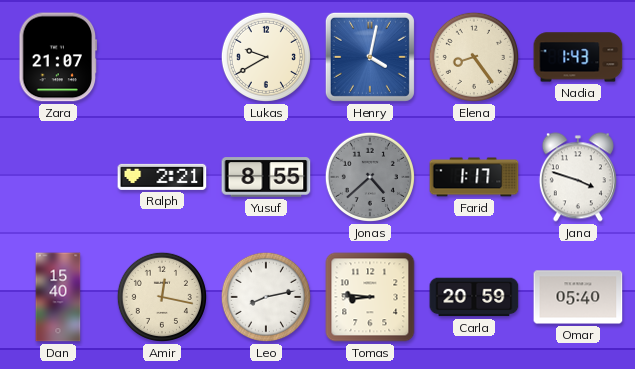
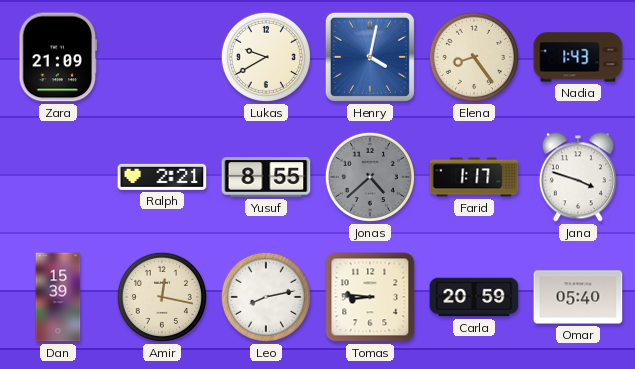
Zara: 21:07 -> 21:09 (58, 57)
Dan: 15:40 -> 15:39 (58, 297)
